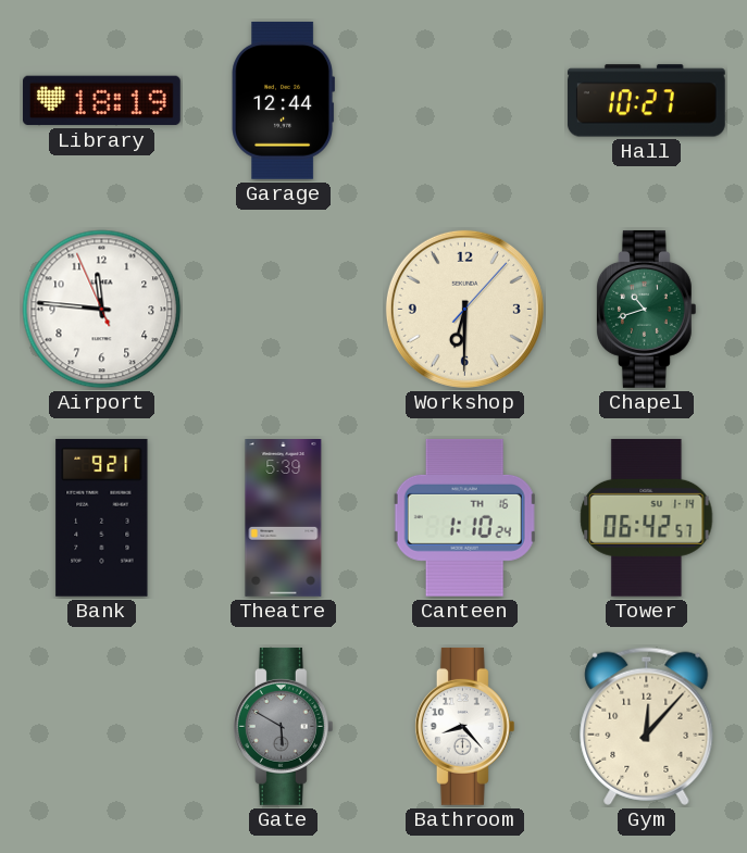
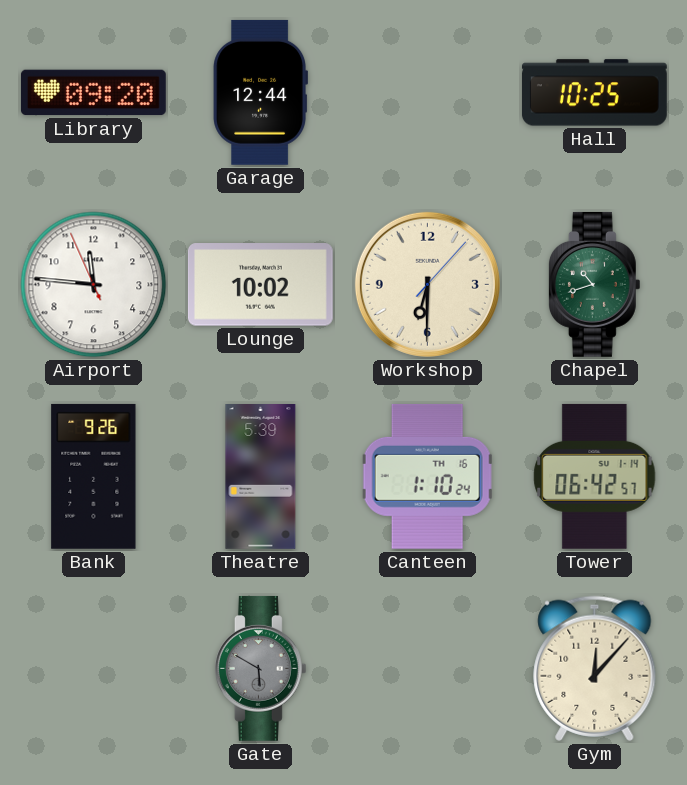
Library: 18:19 -> 09:20 (93, 93)
Hall: 10:27 -> 10:25 (594, 93)
Lounge: none -> 10:02 (260, 285)
Bank: 9:21 -> 9:26 (94, 476)
Bathroom: 8:23 -> none (464, 726)
